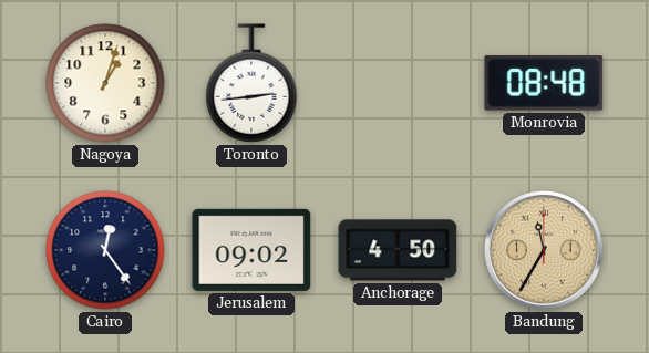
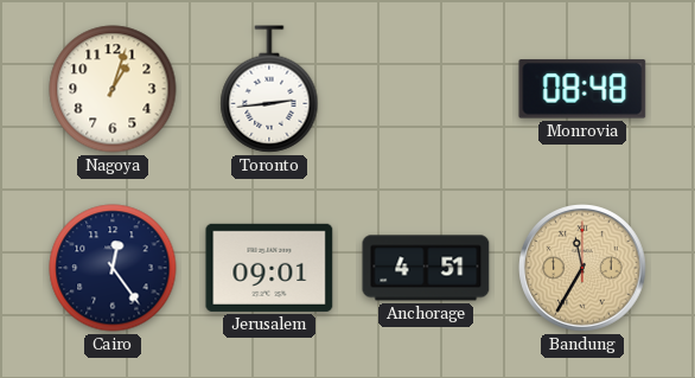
Jerusalem: 09:02 -> 09:01 (269, 268)
Anchorage: 4:50 -> 4:51 (426, 268)
